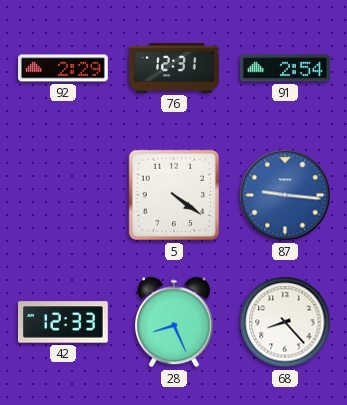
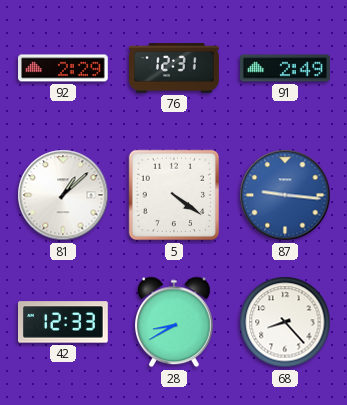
91: 2:54 -> 2:49 (286, 68)
81: none -> 1:08 (63, 195)
28: 8:26 -> 8:40 (175, 322)
